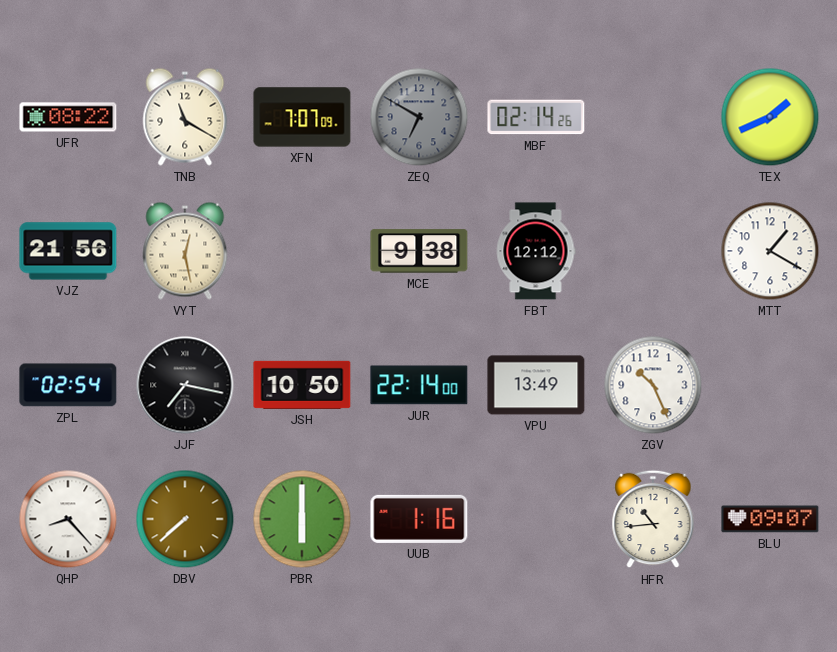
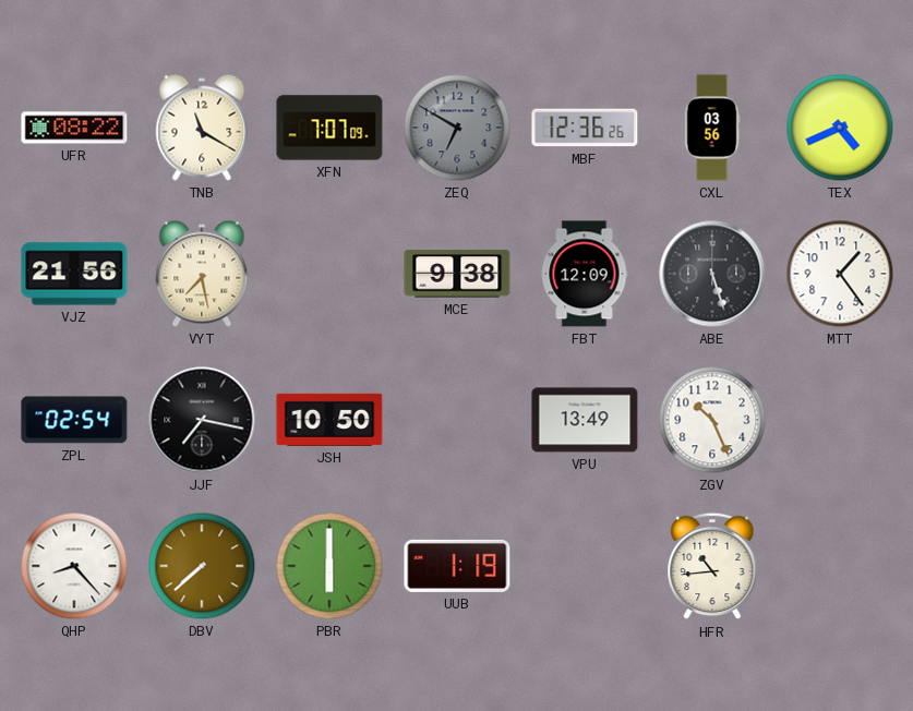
MBF: 02:14 -> 12:36 (585, 128)
CXL: none -> 03:56 (712, 128)
TEX: 1:41 -> 4:41 (840, 128)
VYT: 12:28 -> 7:28 (202, 274)
FBT: 12:12 -> 12:09 (585, 274)
ABE: none -> 5:27 (712, 274)
MTT: 1:20 -> 1:24 (840, 274)
JUR: 22:14 -> none (419, 385)
UUB: 1:16 -> 1:19 (457, 566)
BLU: 09:07 -> none (770, 519)
